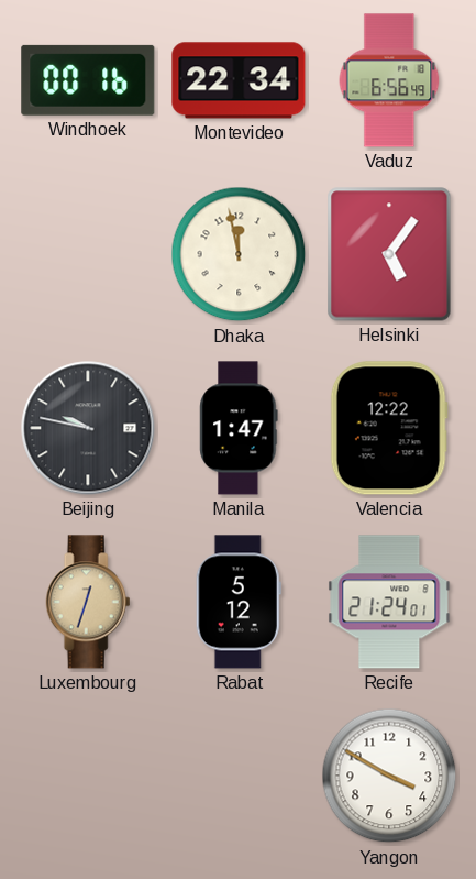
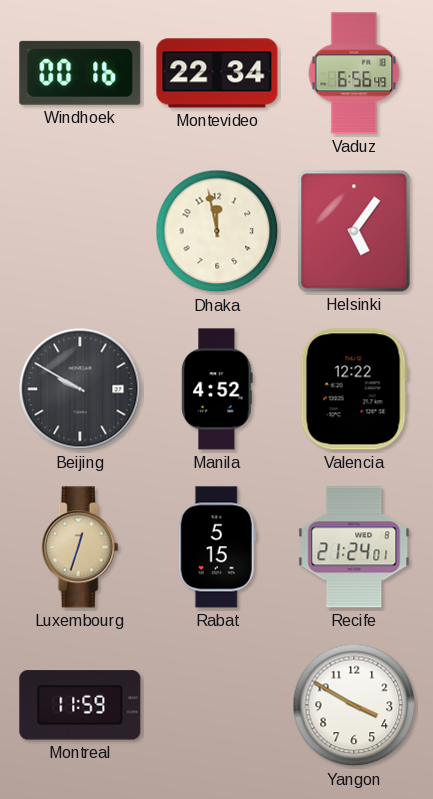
Beijing: 9:47 -> 9:50 (80, 389)
Manila: 1:47 -> 4:52 (217, 389)
Rabat: 5:12 -> 5:15 (217, 547)
Montreal: none -> 11:59 (80, 705)
